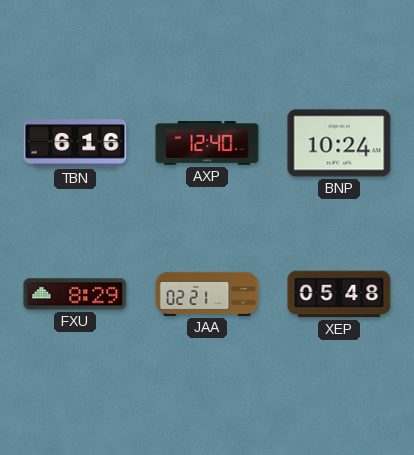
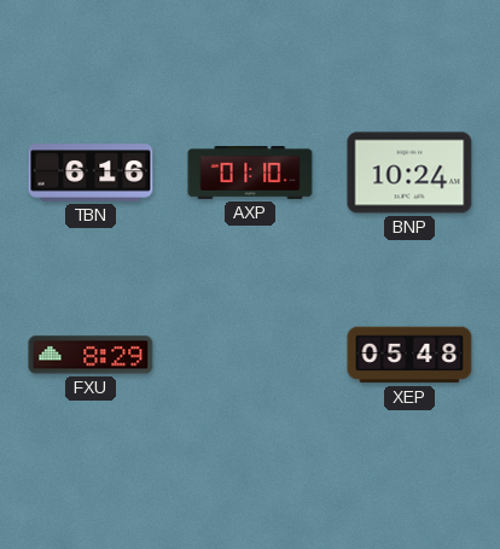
AXP: 12:40 -> 01:10 (250, 174)
JAA: 02:21 -> none (207, 294)
